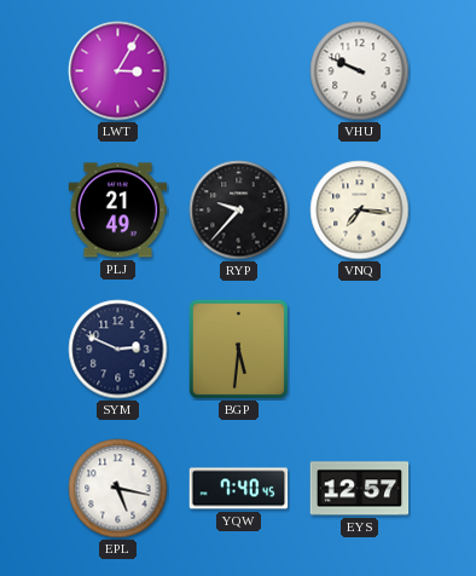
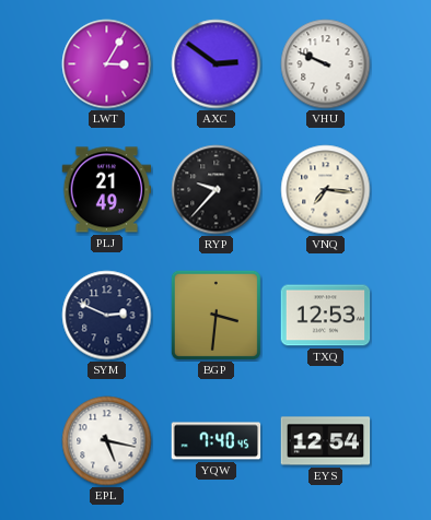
AXC: none -> 2:51 (217, 64)
BGP: 5:31 -> 3:31 (215, 315)
TXQ: none -> 12:53 (326, 316)
EYS: 12:57 -> 12:54 (326, 441)
